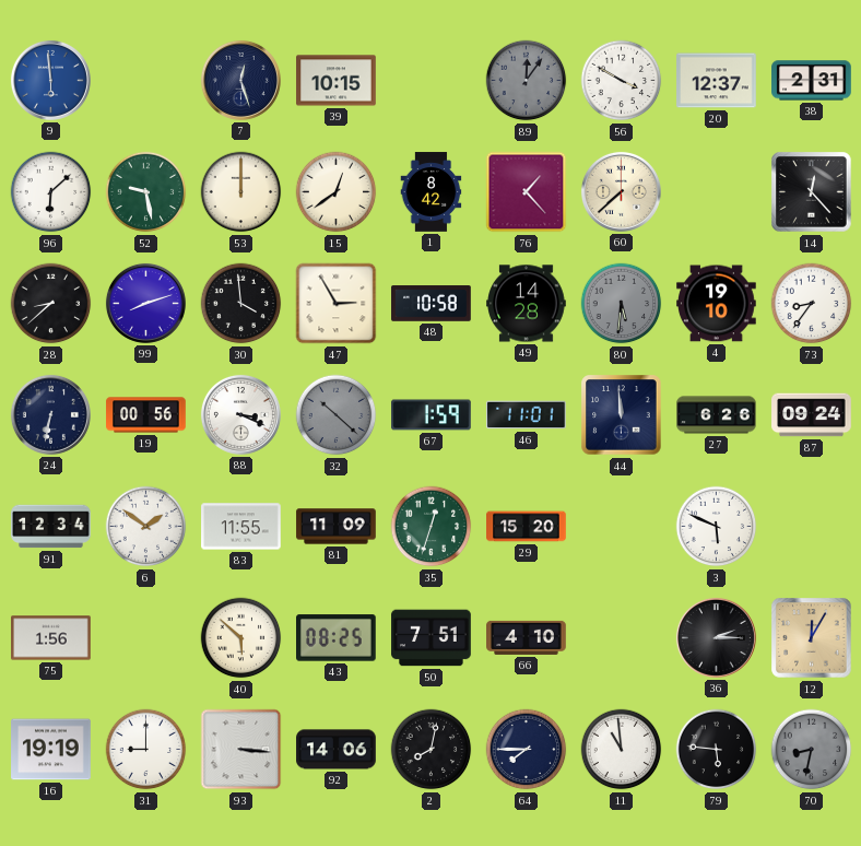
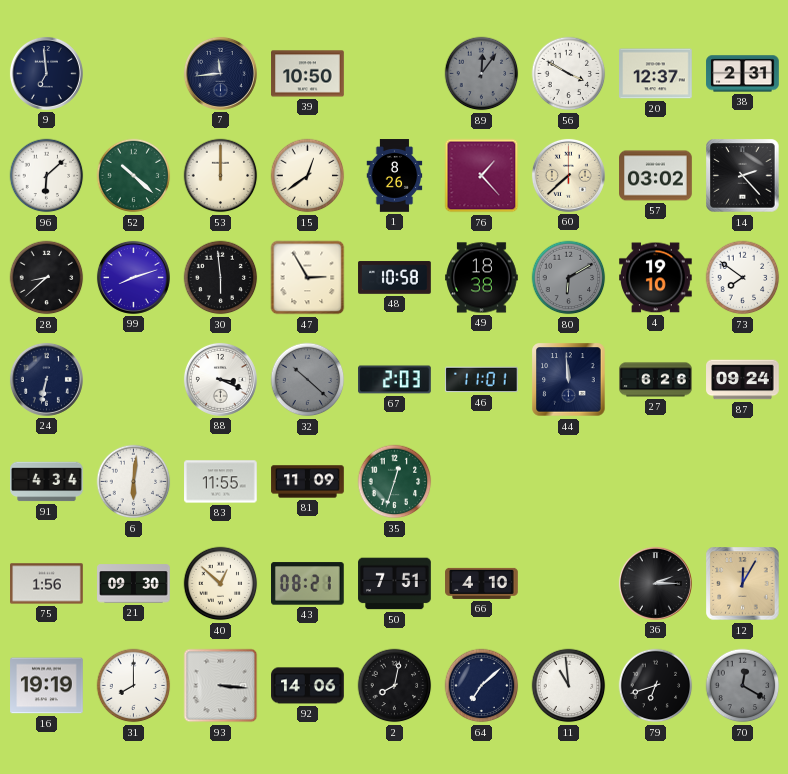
9: 5:59 -> 6:59 (46, 73)
9 dial: blue -> navy (46, 73)
7: 12:27 -> 11:44 (220, 73)
39: 10:15 -> 10:50 (308, 74)
52: 9:28 -> 10:22 (134, 176)
1: 8:42 -> 8:26 (395, 176)
57: none -> 03:02 (656, 176)
14: 12:23 -> 2:23 (743, 176)
30: 3:59 -> 5:59 (221, 278)
49: 14:28 -> 18:38 (482, 278)
80: 5:31 -> 6:10 (569, 278)
73: 8:36 -> 7:51 (743, 278)
19: 00:56 -> none (146, 415)
67: 1:59 -> 2:03 (395, 380)
91: 12:34 -> 4:34 (47, 482)
6: 1:51 -> 6:01 (134, 482)
29: 15:20 -> none (527, 527)
3: 5:49 -> none (717, 527)
21: none -> 09:30 (134, 584)
40: 5:52 -> 12:52 (221, 584)
43: 08:25 -> 08:21 (308, 584)
31: 9:00 -> 8:00 (134, 686)
64: 7:45 -> 7:08 (482, 686)
79: 5:46 -> 6:42 (656, 686)
70: 8:32 -> 12:20 (743, 686)
